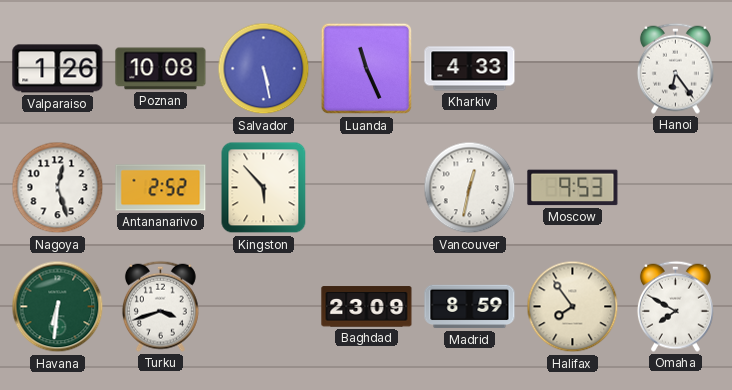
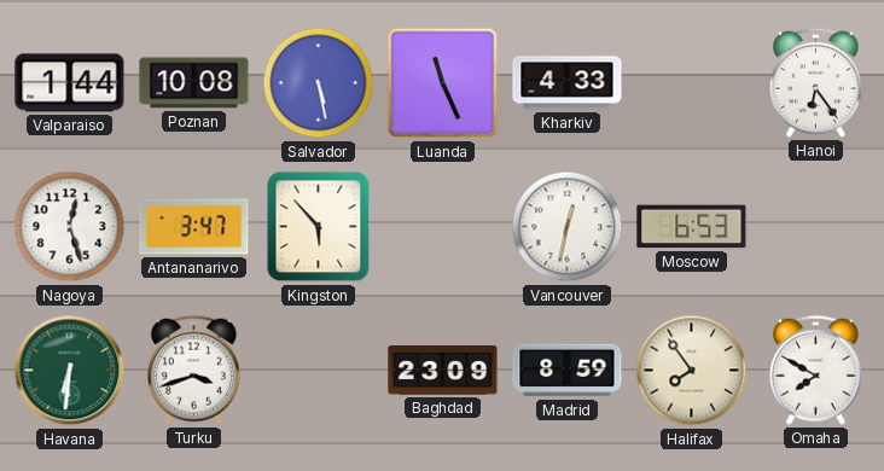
Valparaiso: 1:26 -> 1:44 (70, 83)
Antananarivo: 2:52 -> 3:47 (194, 227)
Moscow: 9:53 -> 6:53 (692, 227)
